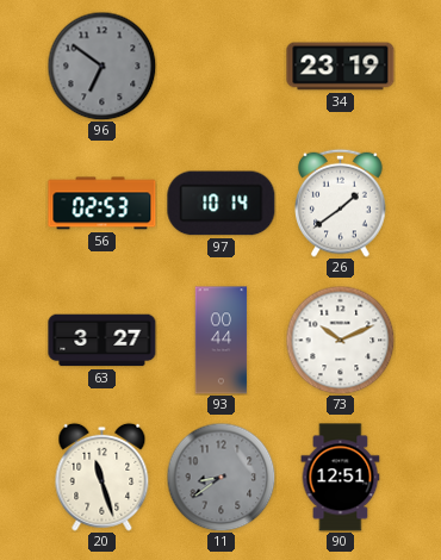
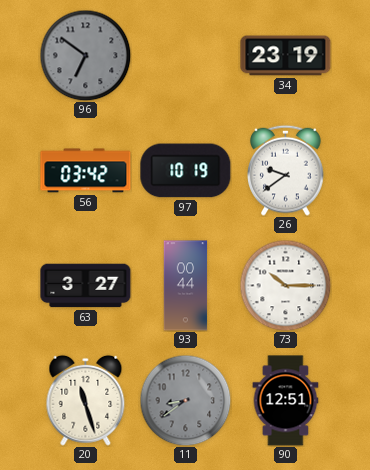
56: 02:53 -> 03:42 (86, 171)
97: 10:14 -> 10:19 (186, 171)
26: 1:39 -> 9:39 (286, 170)
73: 10:11 -> 10:15 (285, 285)
